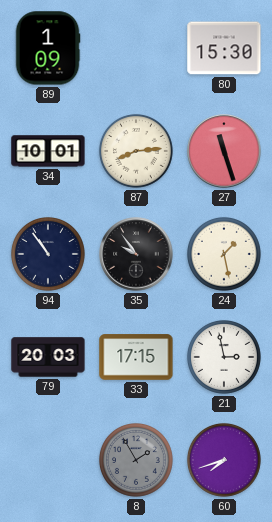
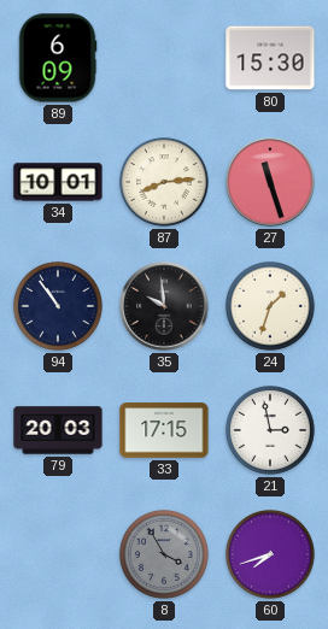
89: 1:09 -> 6:09 (58, 58)
35: 9:54 -> 9:59 (164, 306)
24: 1:28 -> 1:33 (270, 306)
8: 1:55 -> 3:55 (164, 554)
